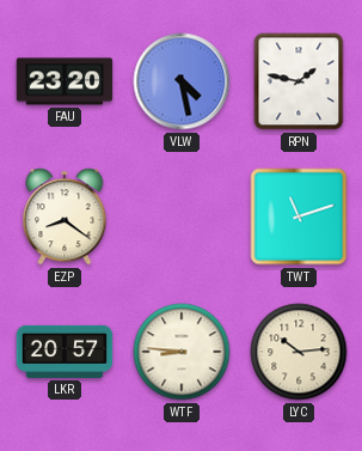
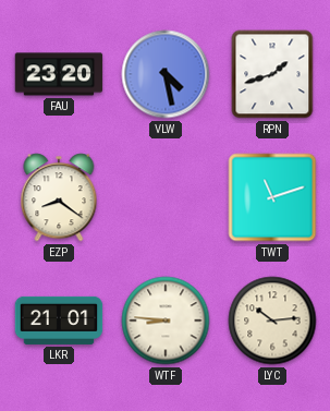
RPN: 1:47 -> 1:42 (272, 74)
LKR: 20:57 -> 21:01 (59, 321)
